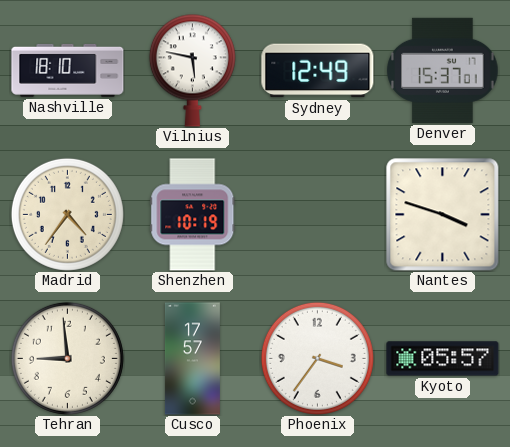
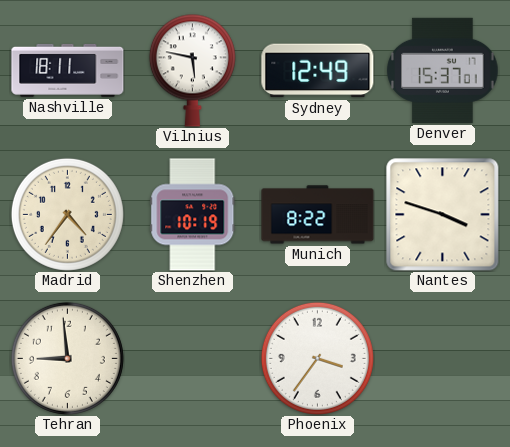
Nashville: 18:10 -> 18:11 (68, 70)
Munich: none -> 8:22 (318, 215)
Cusco: 17:57 -> none (192, 359)
Kyoto: 05:57 -> none (443, 359)
